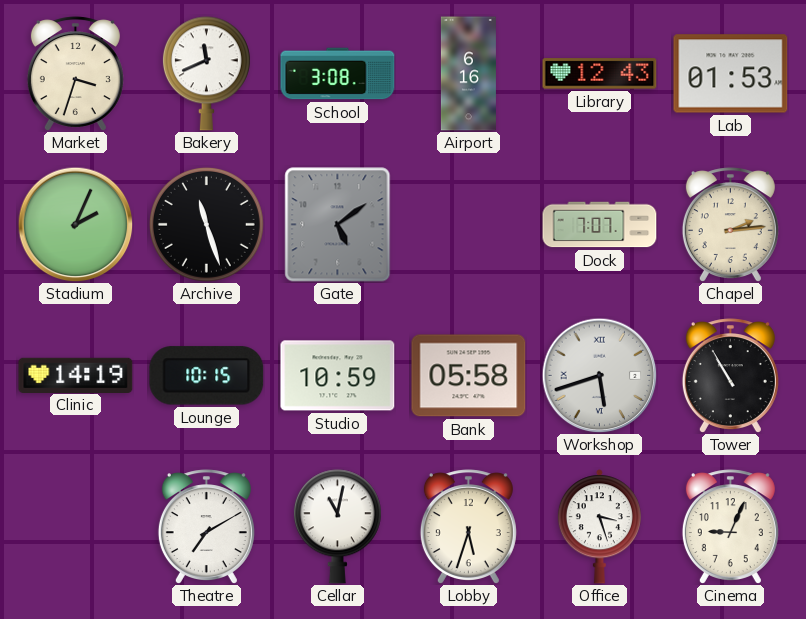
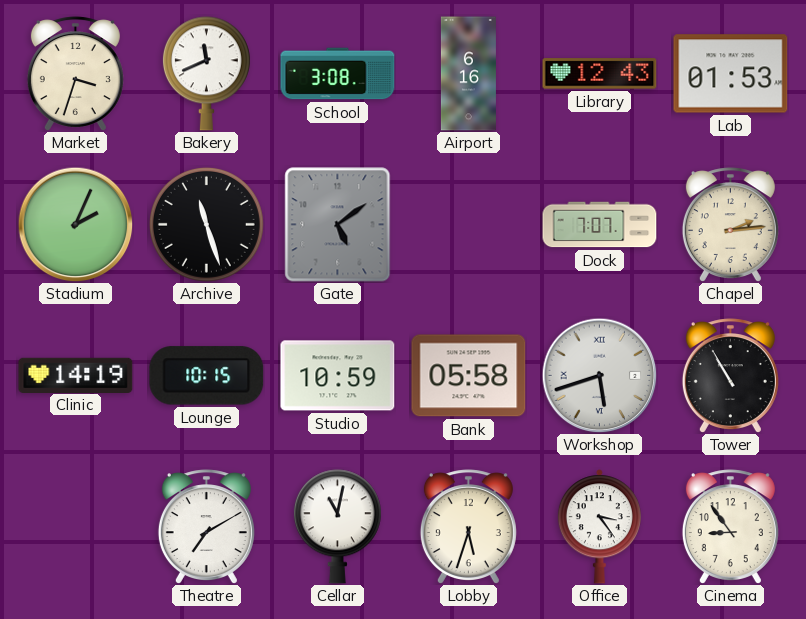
Office: 3:27 -> 3:24 (599, 527)
Cinema: 9:04 -> 8:54 (730, 526)
